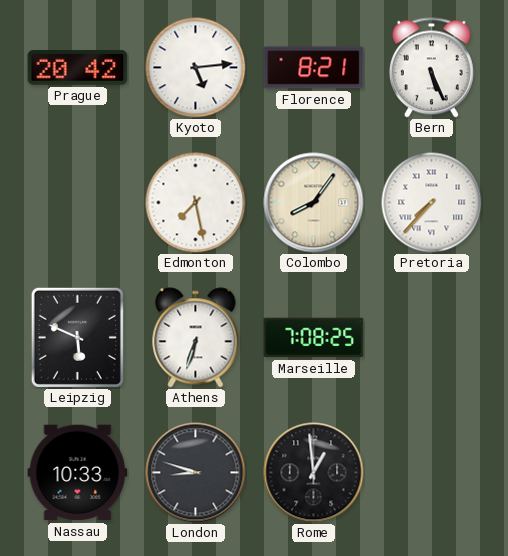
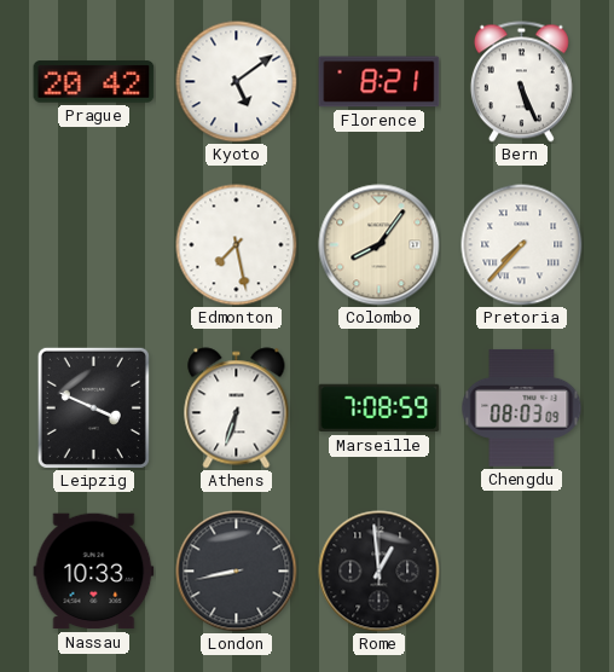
Kyoto: 5:14 -> 5:09 (237, 82)
Leipzig: 5:49 -> 3:49 (93, 407)
Marseille: 7:08:25 -> 7:08:59 (380, 409)
Chengdu: none -> 08:03 (522, 407)
London: 8:48 -> 8:43 (237, 572)
